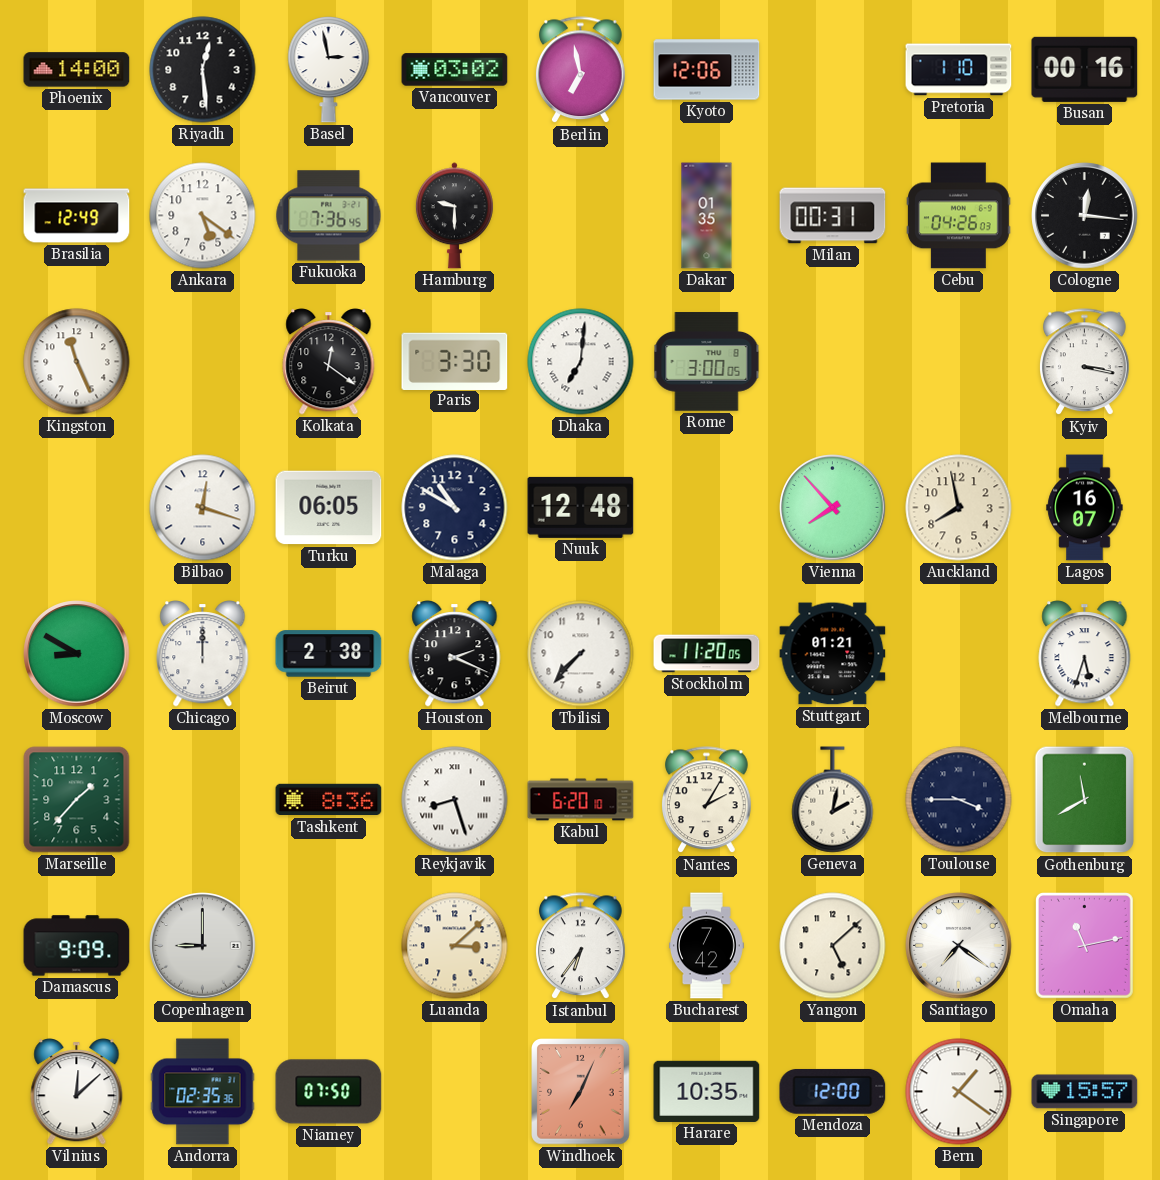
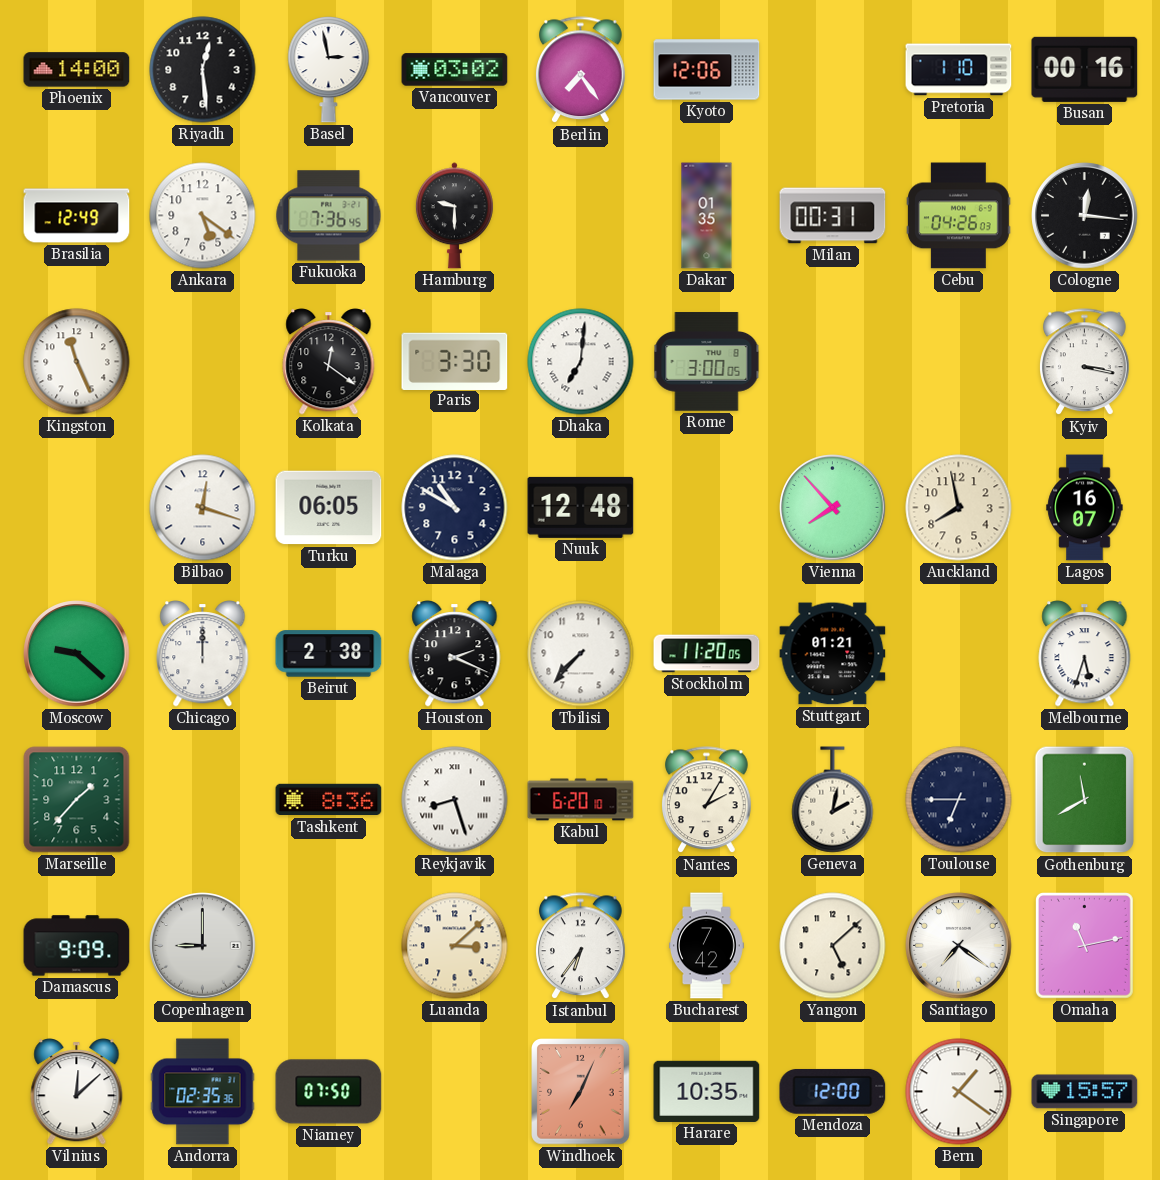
Berlin: 6:58 -> 7:24 (581, 70)
Moscow: 8:50 -> 9:22 (77, 654)
Toulouse: 3:45 -> 6:45 (959, 800)
